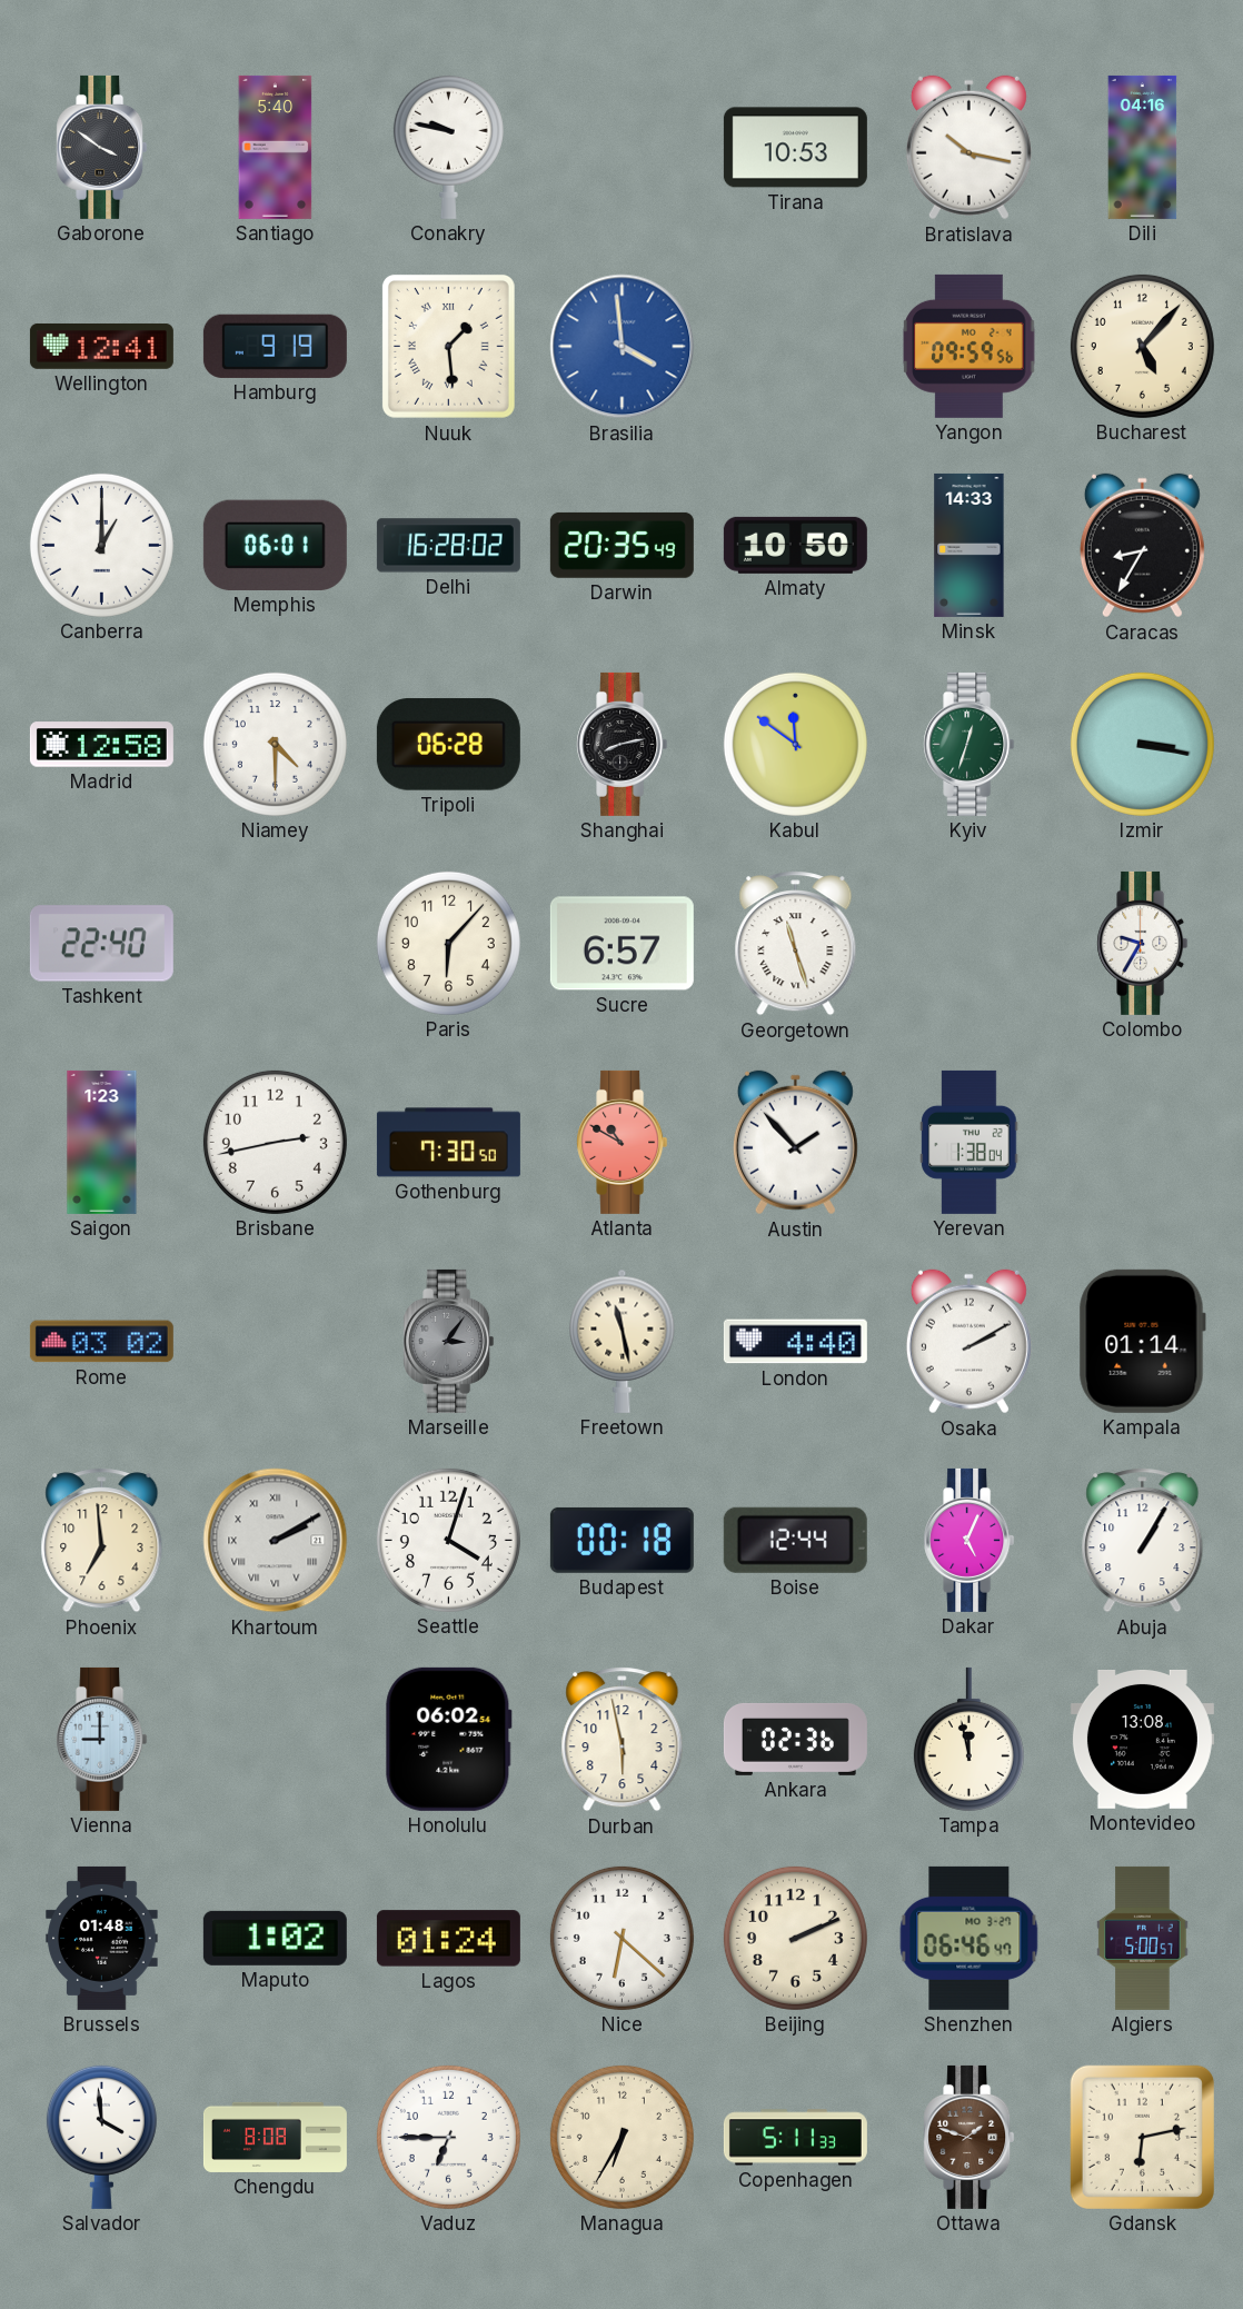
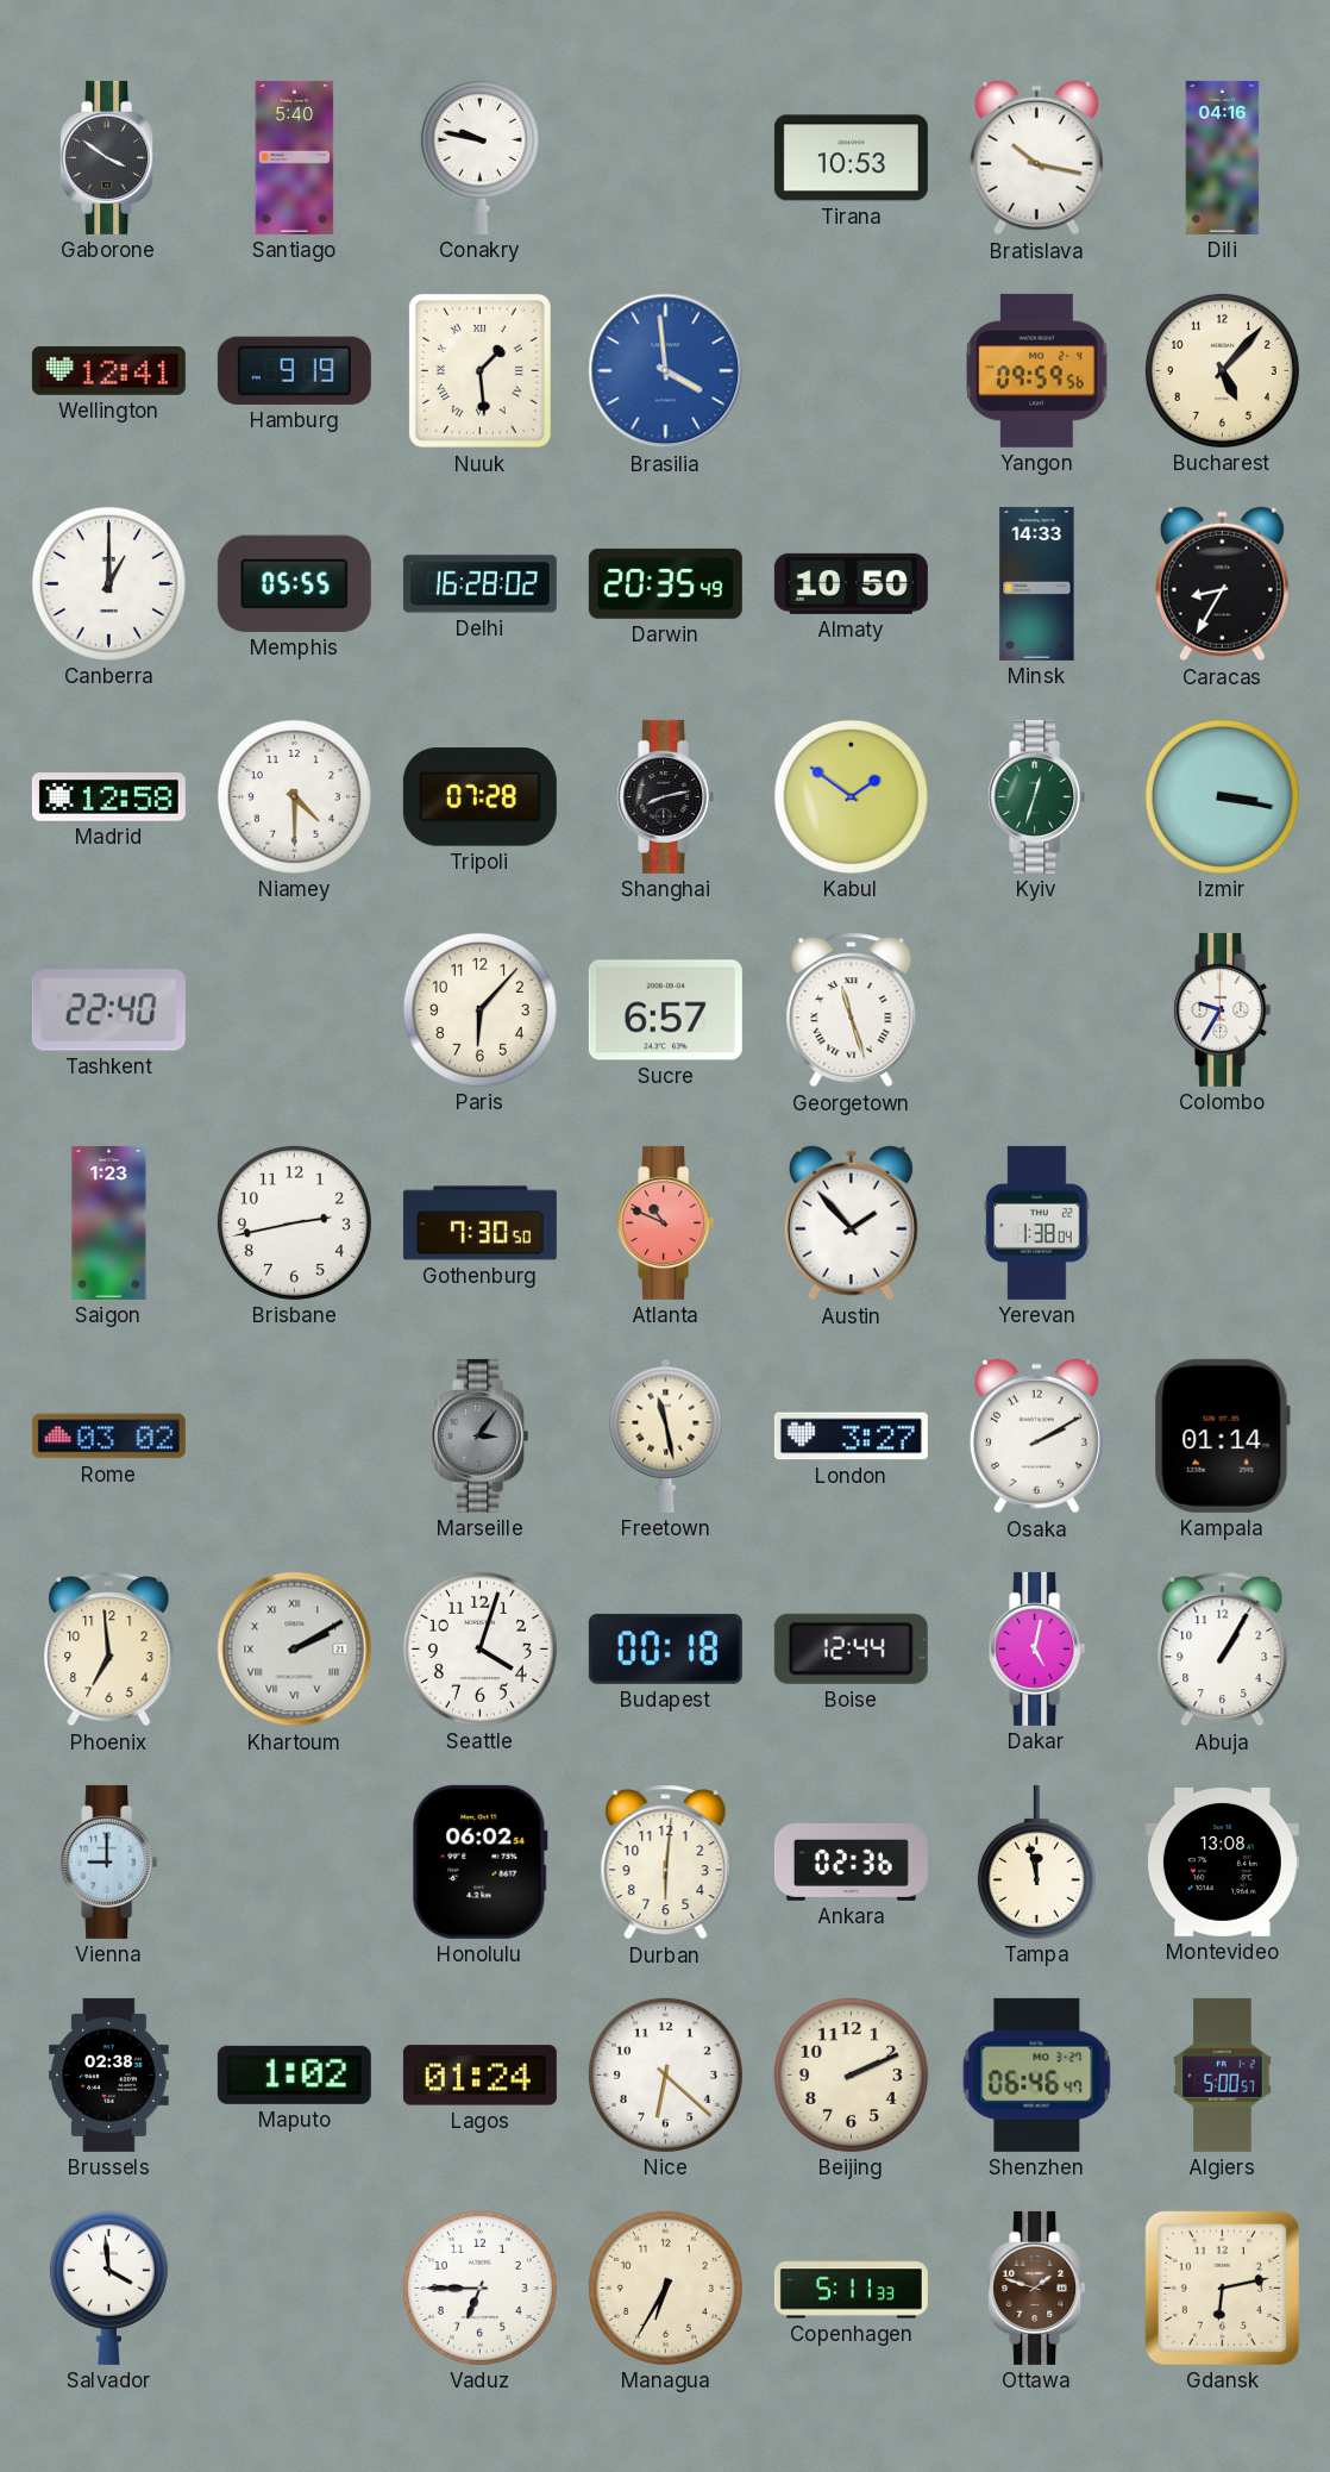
Memphis: 06:01 -> 05:55 (294, 583)
Tripoli: 06:28 -> 07:28 (479, 797)
Kabul: 11:51 -> 1:51 (851, 796)
Atlanta: 10:50 -> 10:49 (666, 1222)
London: 4:40 -> 3:27 (851, 1437)
Dakar: 5:04 -> 5:02 (1037, 1648)
Durban: 5:58 -> 6:01 (666, 1863)
Brussels: 01:48 -> 02:38 (109, 2074)
Chengdu: 8:08 -> none (275, 2137)
